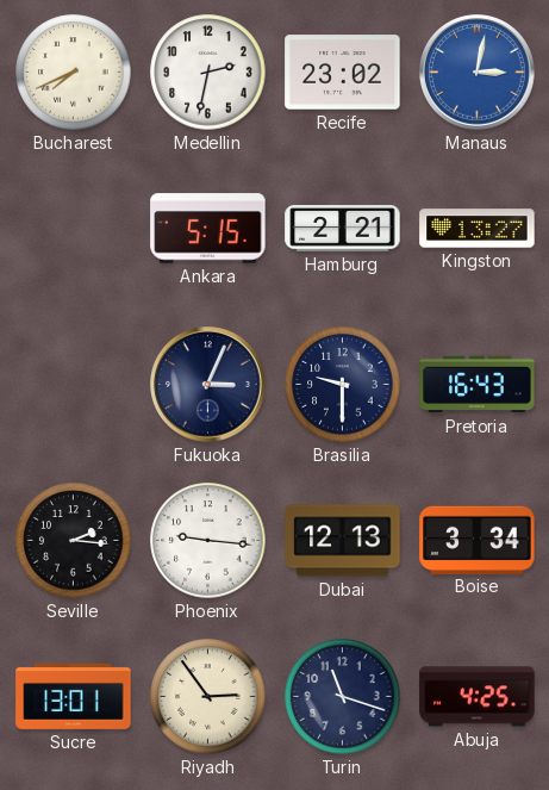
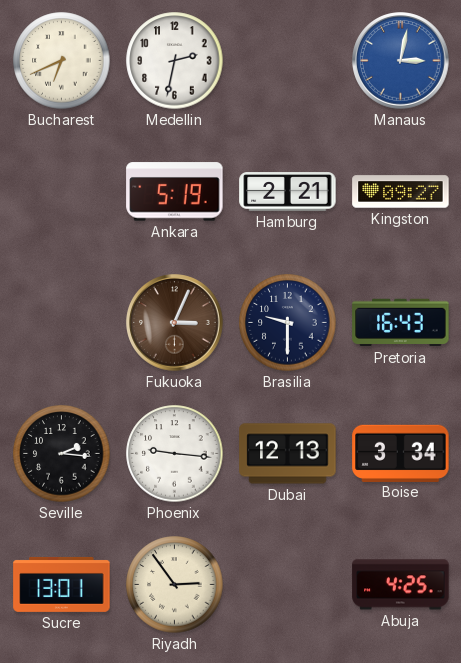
Bucharest: 7:41 -> 6:41 (62, 61)
Recife: 23:02 -> none (343, 73)
Ankara: 5:15 -> 5:19 (175, 192)
Kingston: 13:27 -> 09:27 (401, 192)
Fukuoka dial: navy -> brown (175, 323)
Turin: 11:18 -> none (343, 697)
